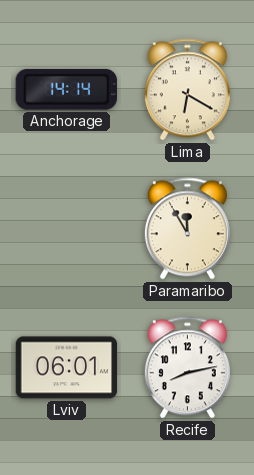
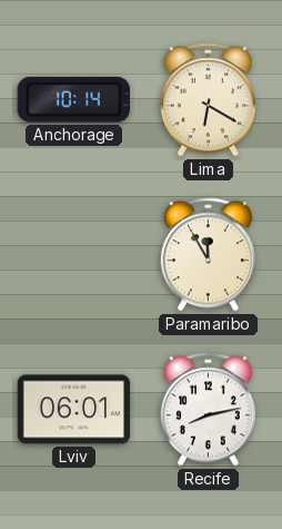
Anchorage: 14:14 -> 10:14 (73, 99)
